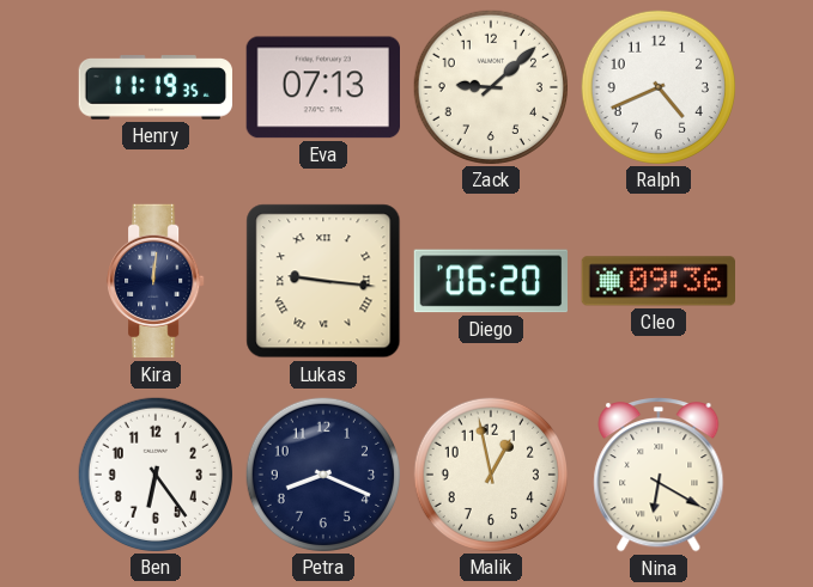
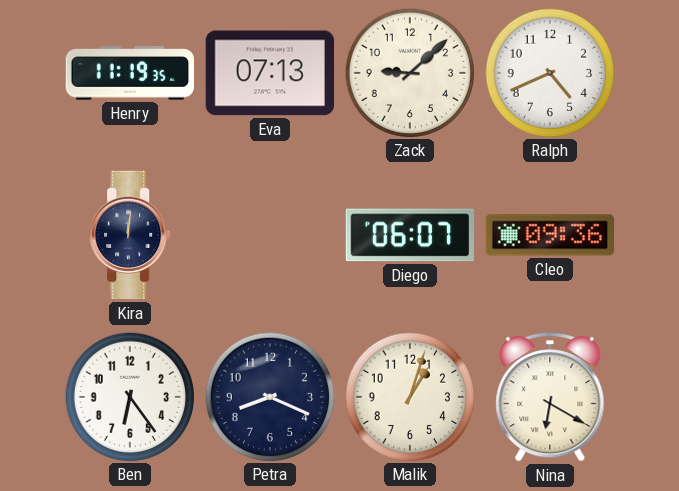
Lukas: 9:16 -> none (323, 281)
Diego: 06:20 -> 06:07 (409, 235)
Malik: 12:58 -> 1:03 (409, 396)
